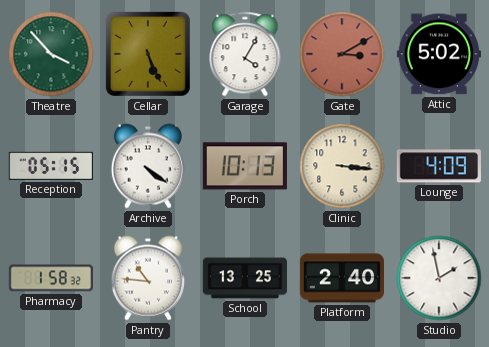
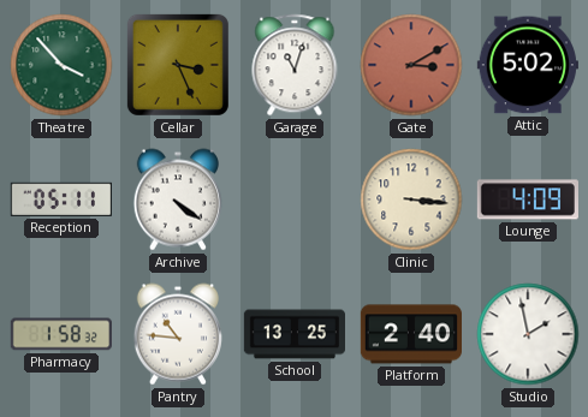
Cellar: 5:26 -> 3:26 (178, 65)
Garage: 4:05 -> 11:03 (295, 65)
Reception: 05:15 -> 05:11 (61, 199)
Porch: 10:13 -> none (245, 166)
